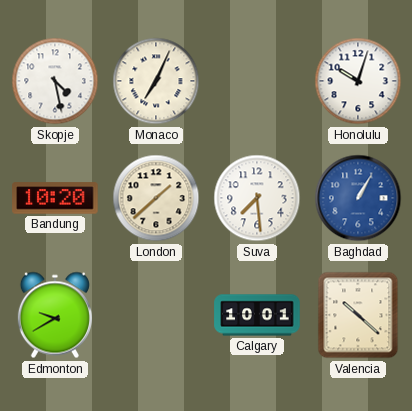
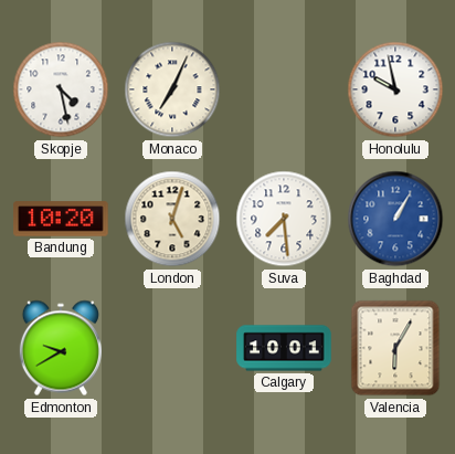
Honolulu: 10:03 -> 9:58 (395, 89)
London: 1:38 -> 5:03 (172, 219)
Valencia: 10:22 -> 6:05 (395, 348)
